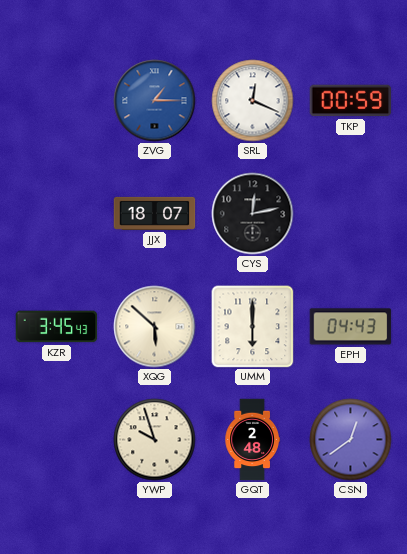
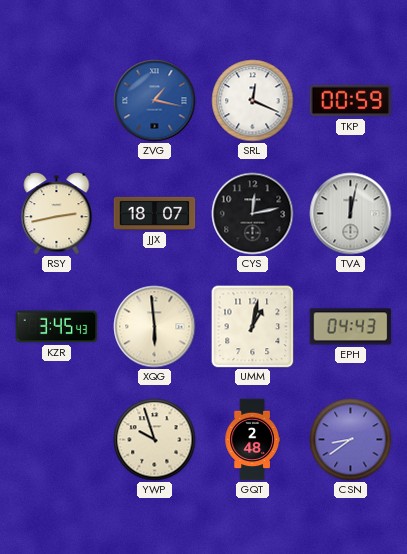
ZVG: 1:15 -> 1:17 (155, 101)
RSY: none -> 2:43 (57, 214)
TVA: none -> 12:02 (351, 214)
XQG: 5:52 -> 5:59 (155, 327)
UMM: 6:00 -> 1:02 (253, 327)
CSN: 12:39 -> 8:39 (351, 440)
